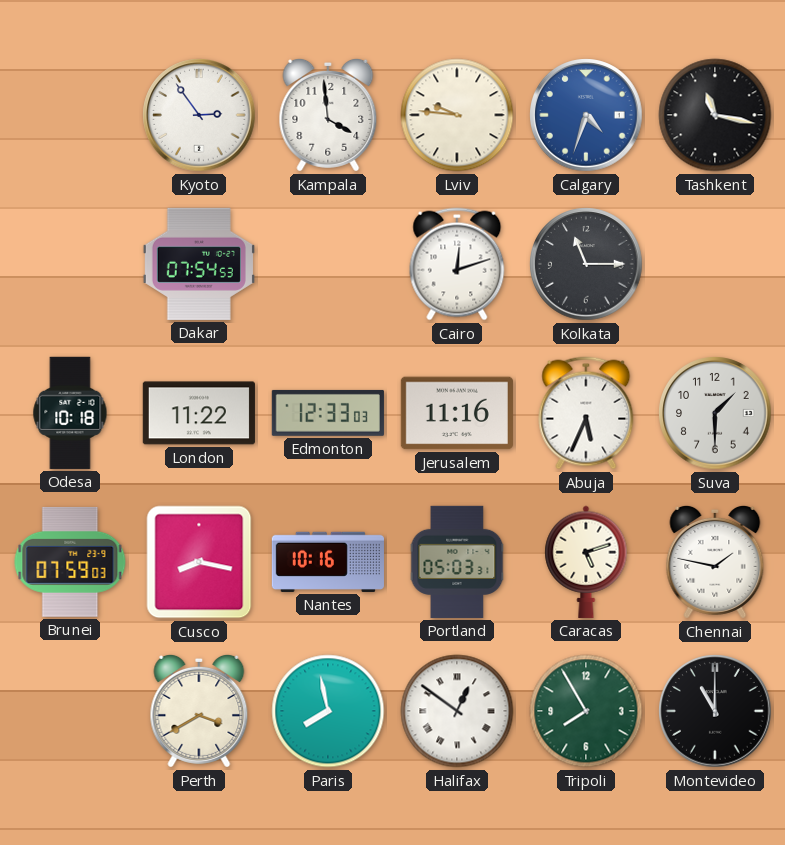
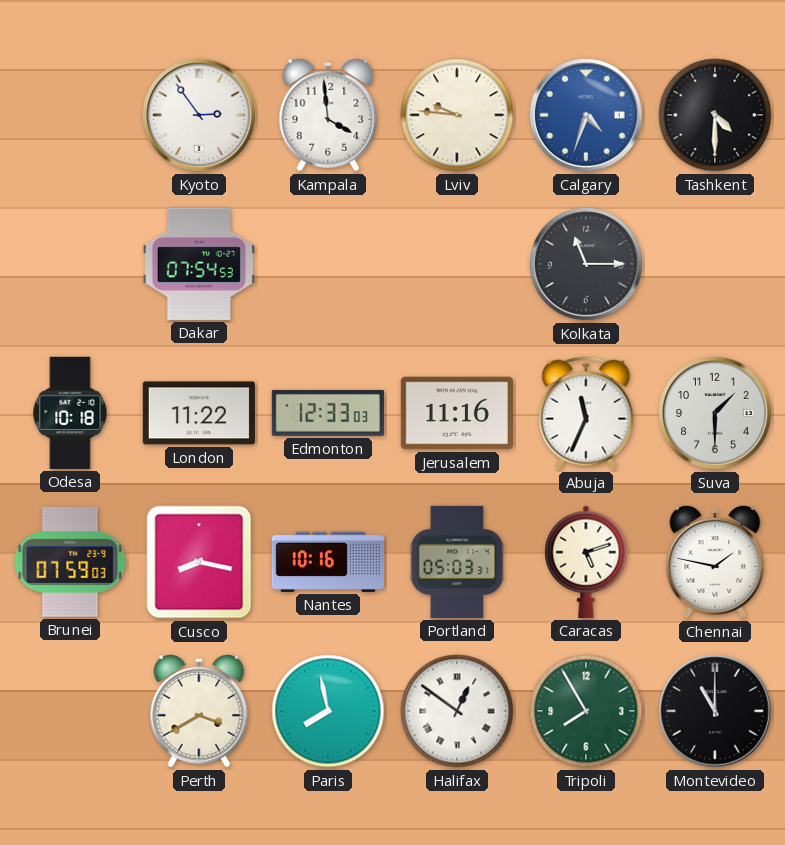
Tashkent: 11:17 -> 4:30 (715, 115)
Cairo: 12:12 -> none (457, 264)
Abuja: 5:34 -> 11:34 (586, 413)
